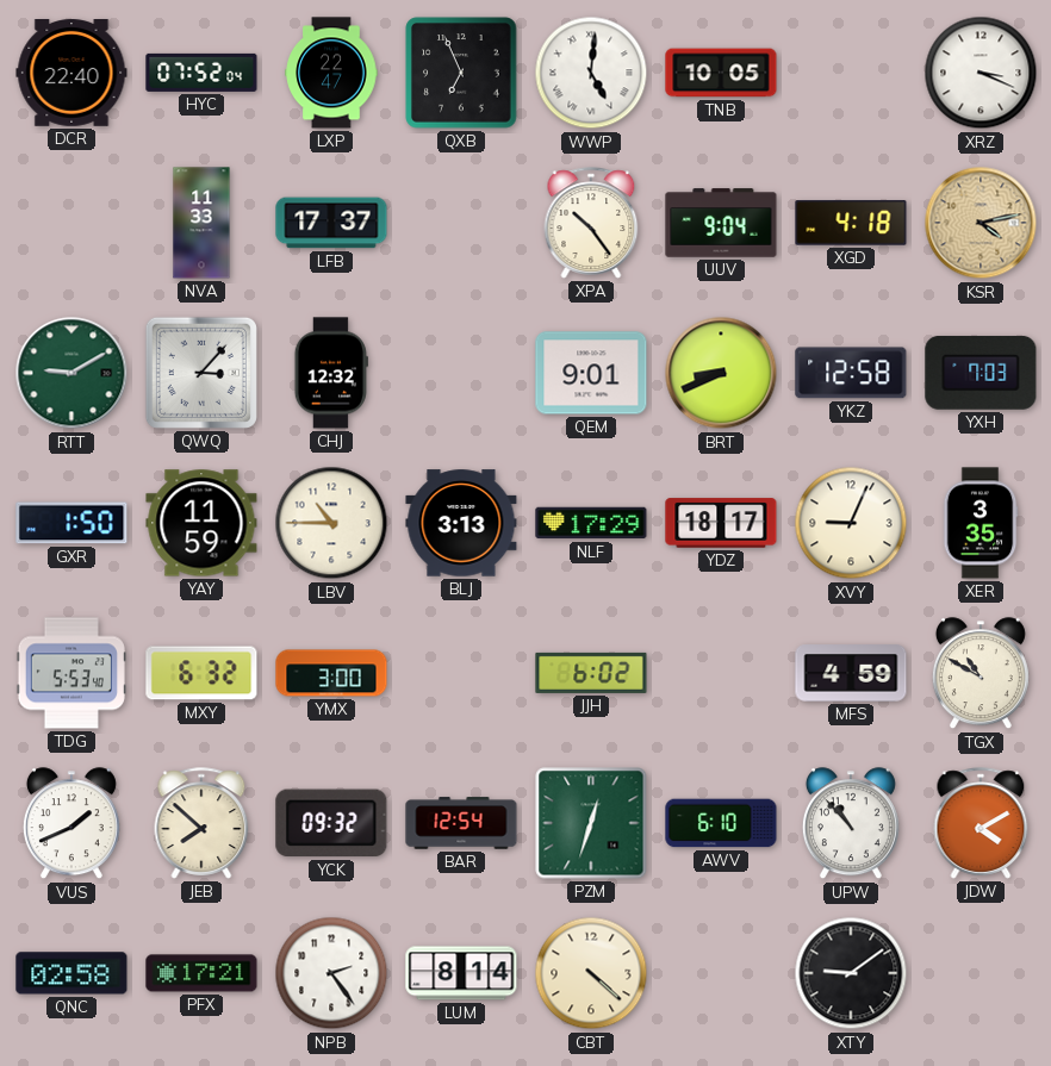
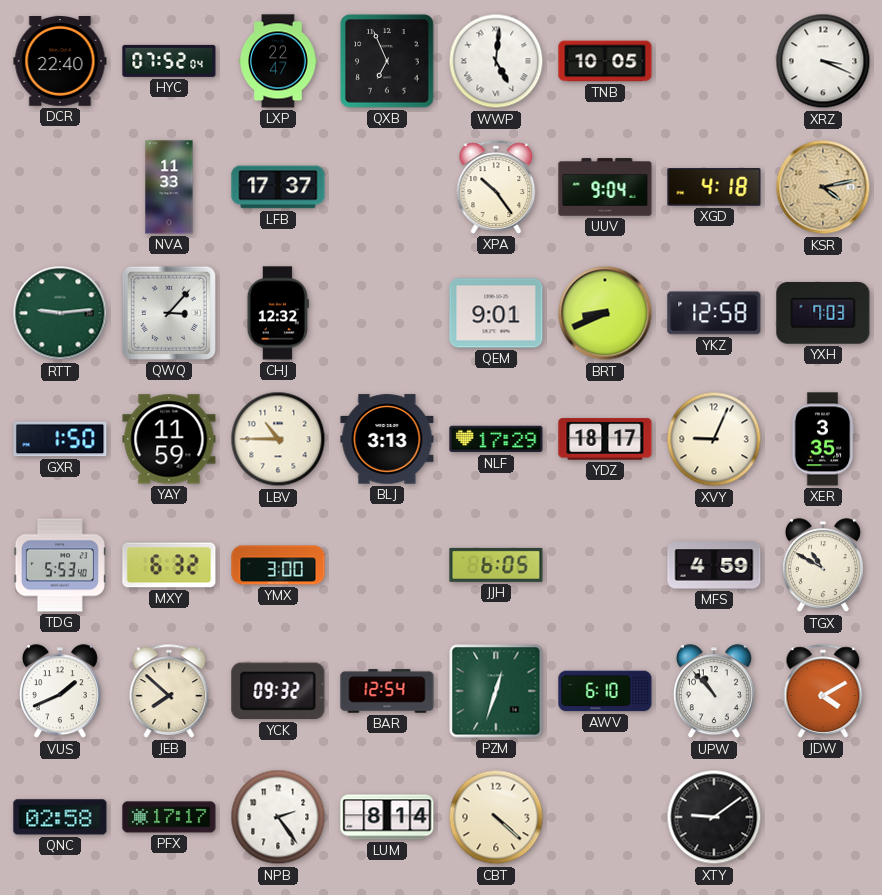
RTT: 9:10 -> 9:14 (60, 313)
JJH: 6:02 -> 6:05 (496, 565)
PFX: 17:21 -> 17:17 (169, 817)
